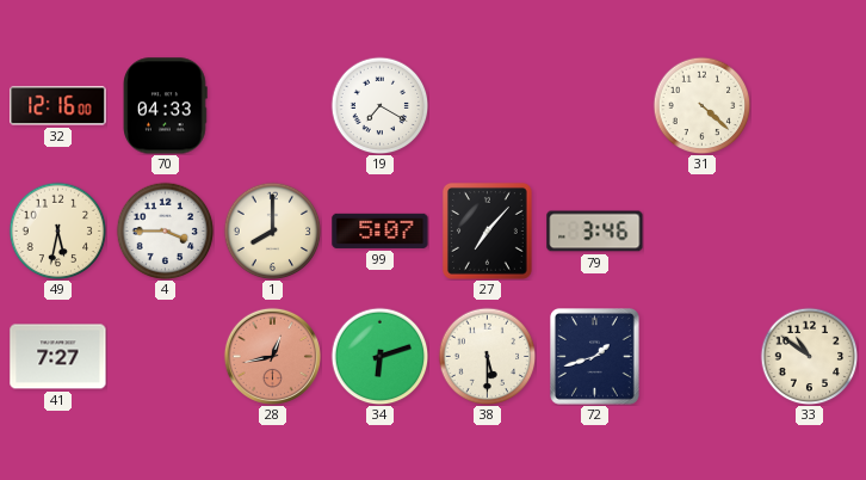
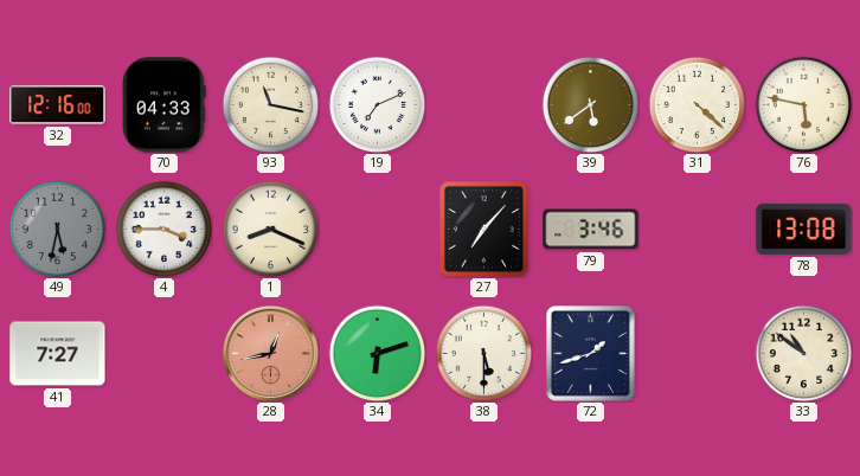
93: none -> 11:17 (270, 104)
19: 7:20 -> 7:11 (377, 104)
39: none -> 5:39 (590, 104)
76: none -> 5:47 (803, 104)
49 dial: cream -> grey (57, 229)
1: 8:00 -> 8:19 (270, 229)
99: 5:07 -> none (381, 230)
78: none -> 13:08 (804, 229)
